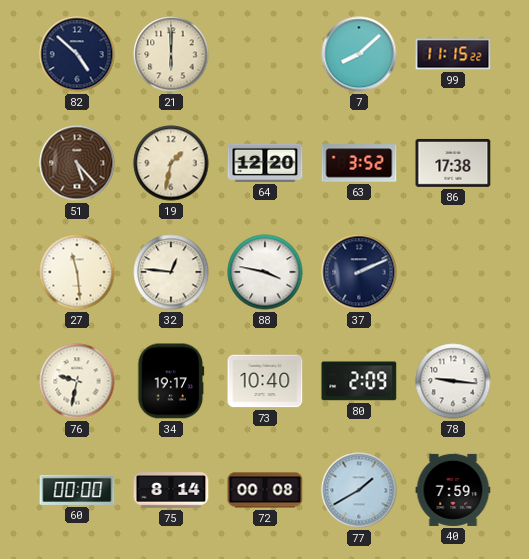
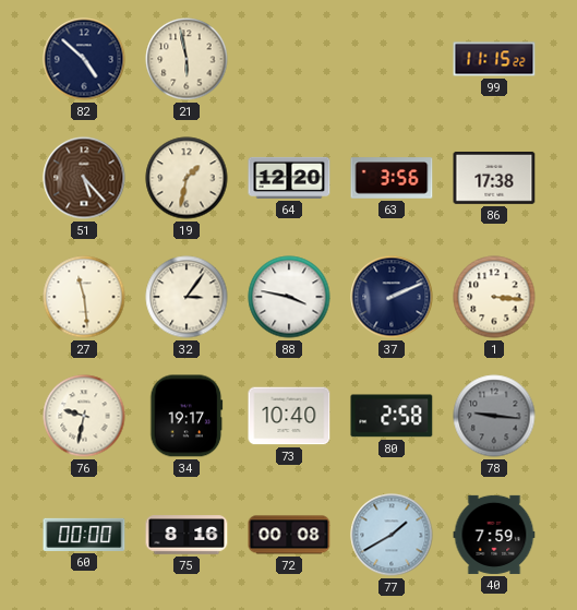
21: 6:00 -> 5:58 (187, 59)
7: 8:08 -> none (359, 54)
63: 3:52 -> 3:56 (392, 178)
32: 12:46 -> 3:06 (187, 297)
1: none -> 3:16 (494, 297)
80: 2:09 -> 2:58 (392, 416)
78 dial: white -> grey (494, 416)
75: 8:14 -> 8:16 (187, 535)
